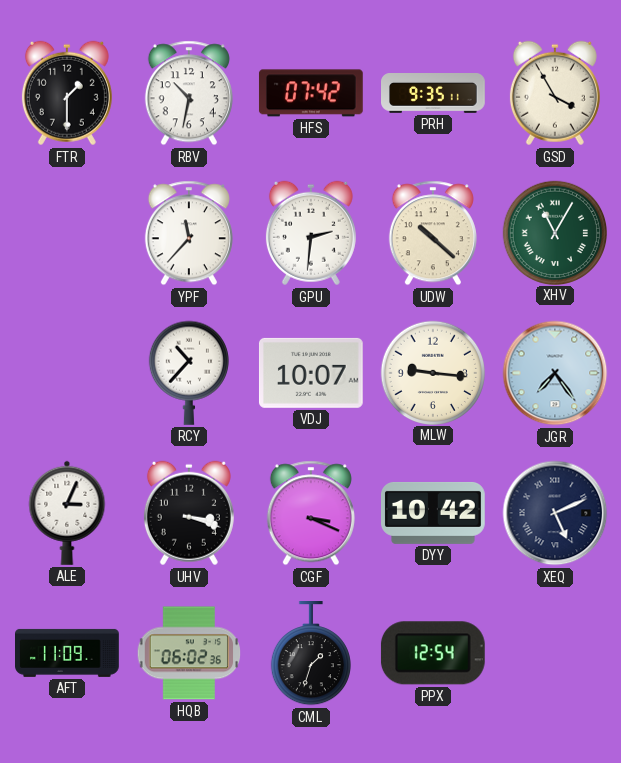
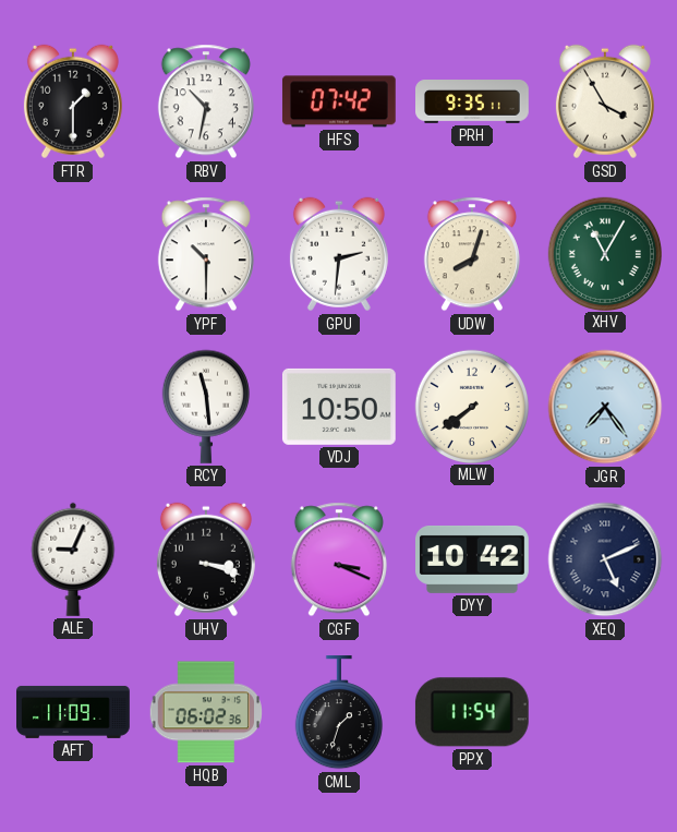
YPF: 11:37 -> 10:30 (206, 254)
UDW: 10:22 -> 8:03 (472, 254)
RCY: 10:37 -> 11:29 (206, 407)
VDJ: 10:07 -> 10:50 (339, 407)
MLW: 9:16 -> 7:39 (471, 406)
ALE: 3:04 -> 9:04 (73, 559)
PPX: 12:54 -> 11:54 (472, 712)
